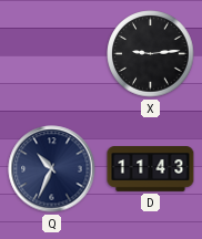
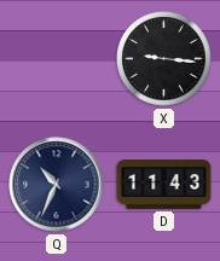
X: 9:14 -> 9:16 (164, 59)
